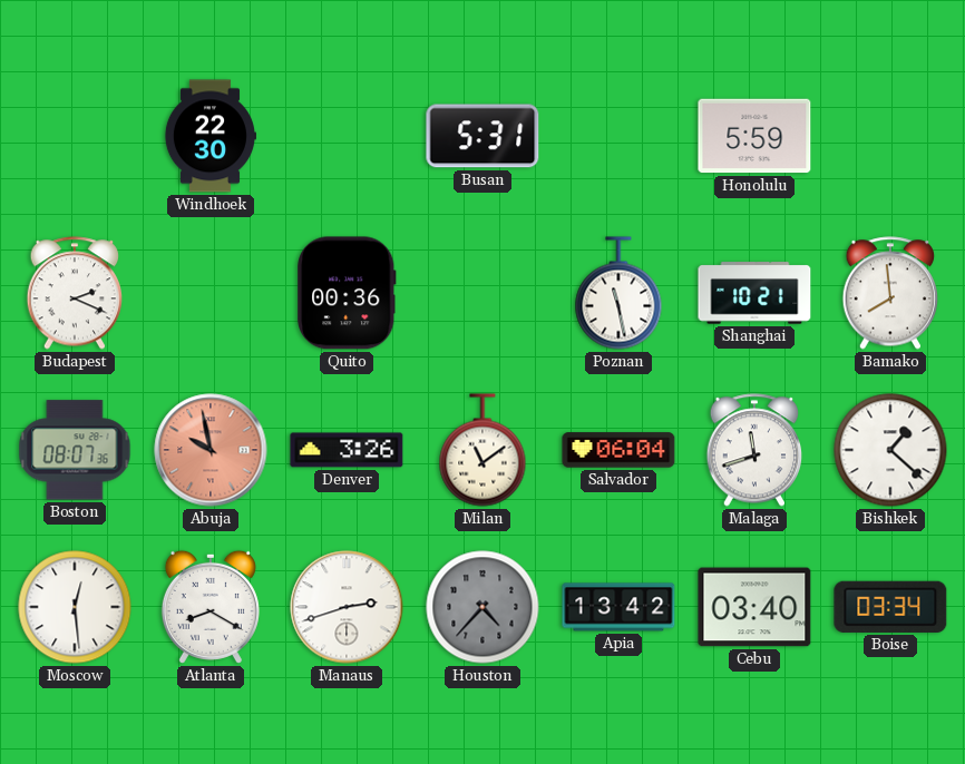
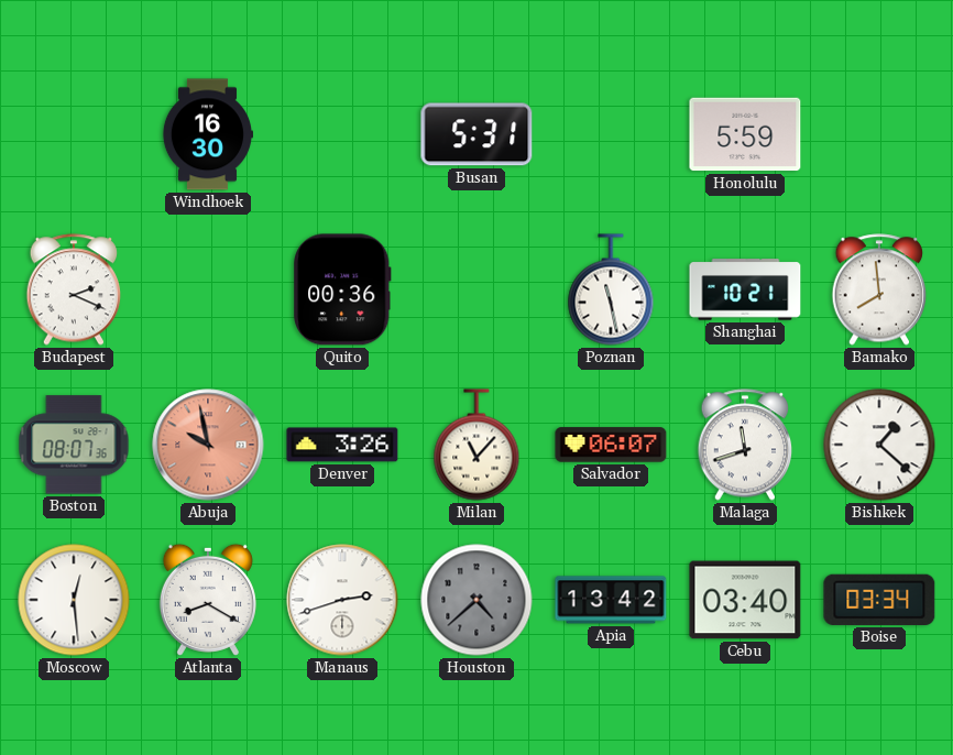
Windhoek: 22:30 -> 16:30 (207, 134)
Milan: 11:09 -> 11:07 (476, 445)
Salvador: 06:04 -> 06:07 (611, 445)
Houston: 4:37 -> 4:38 (476, 600)
